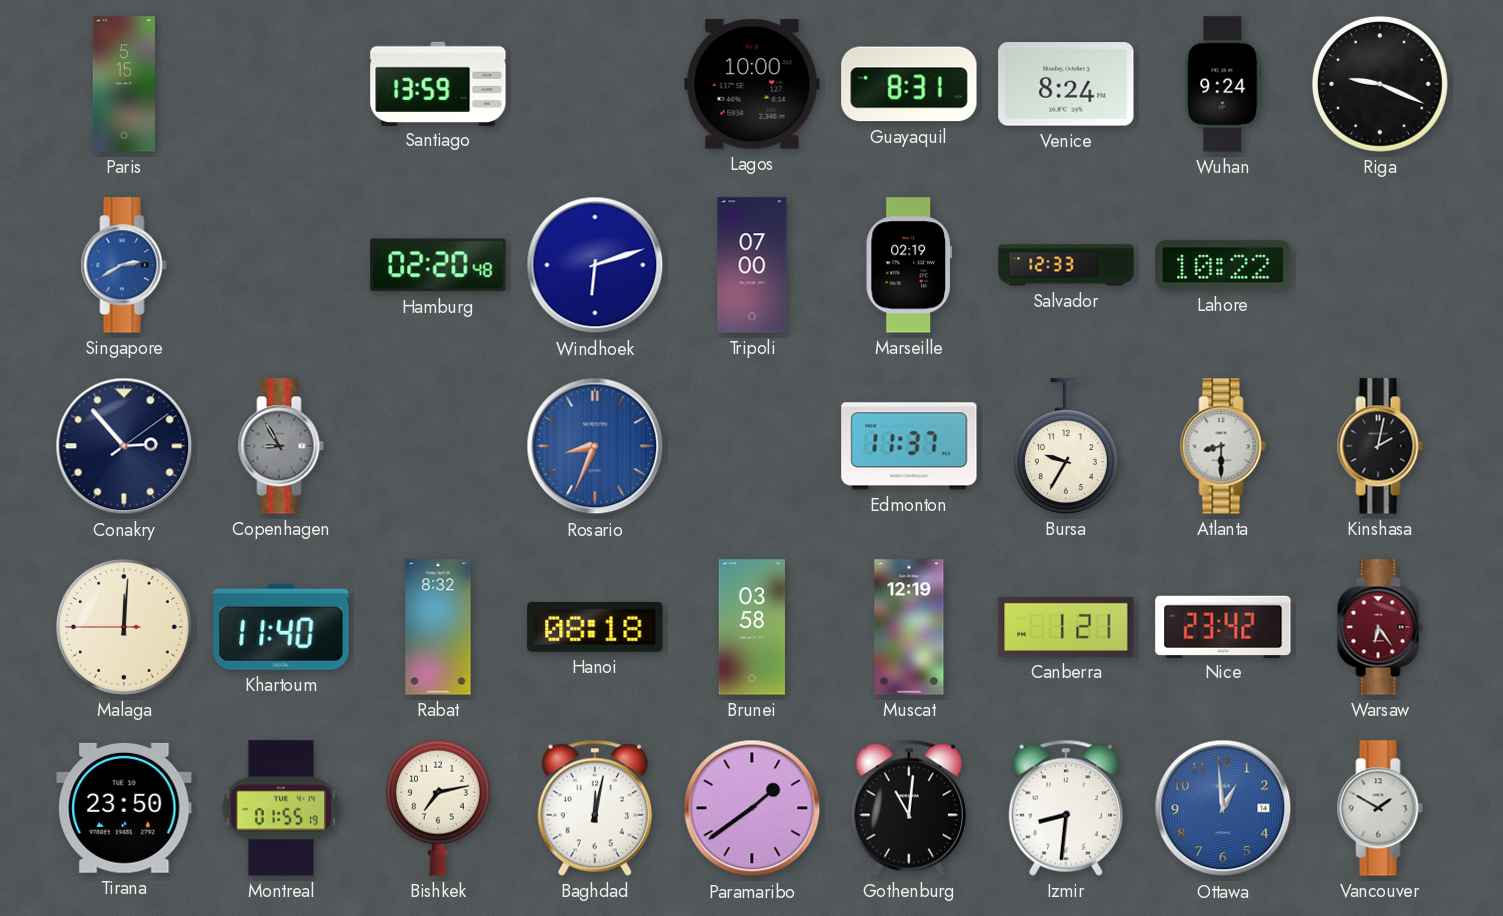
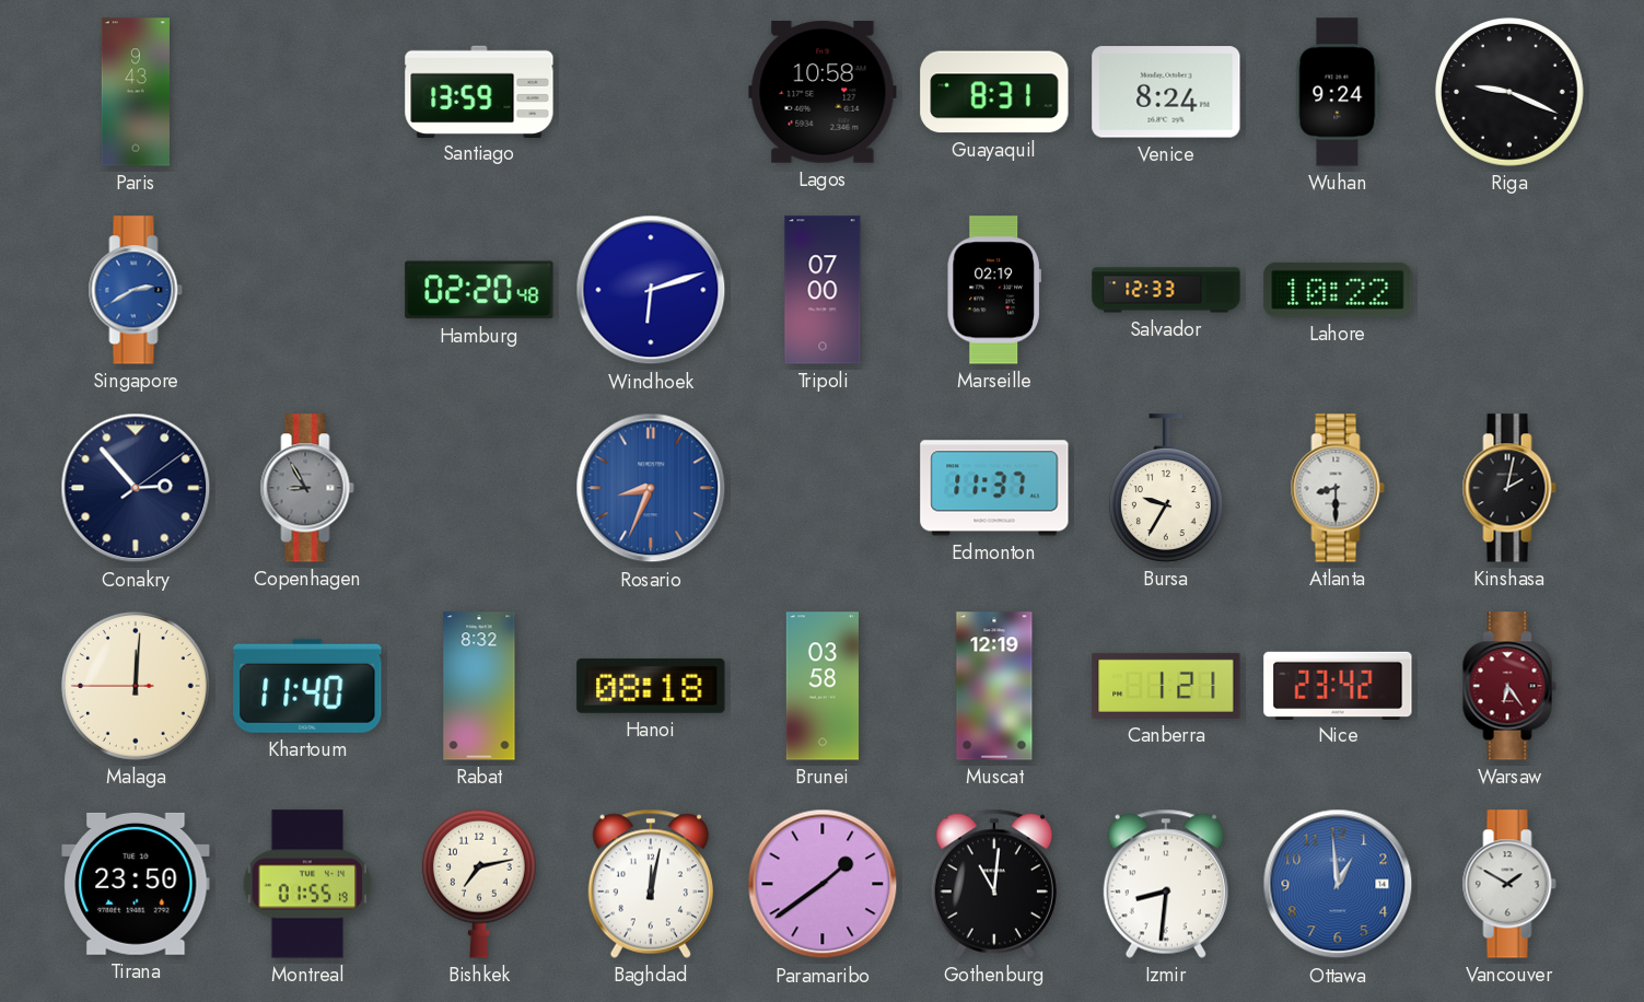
Paris: 5:15 -> 9:43 (135, 92)
Lagos: 10:00 -> 10:58 (823, 92)
